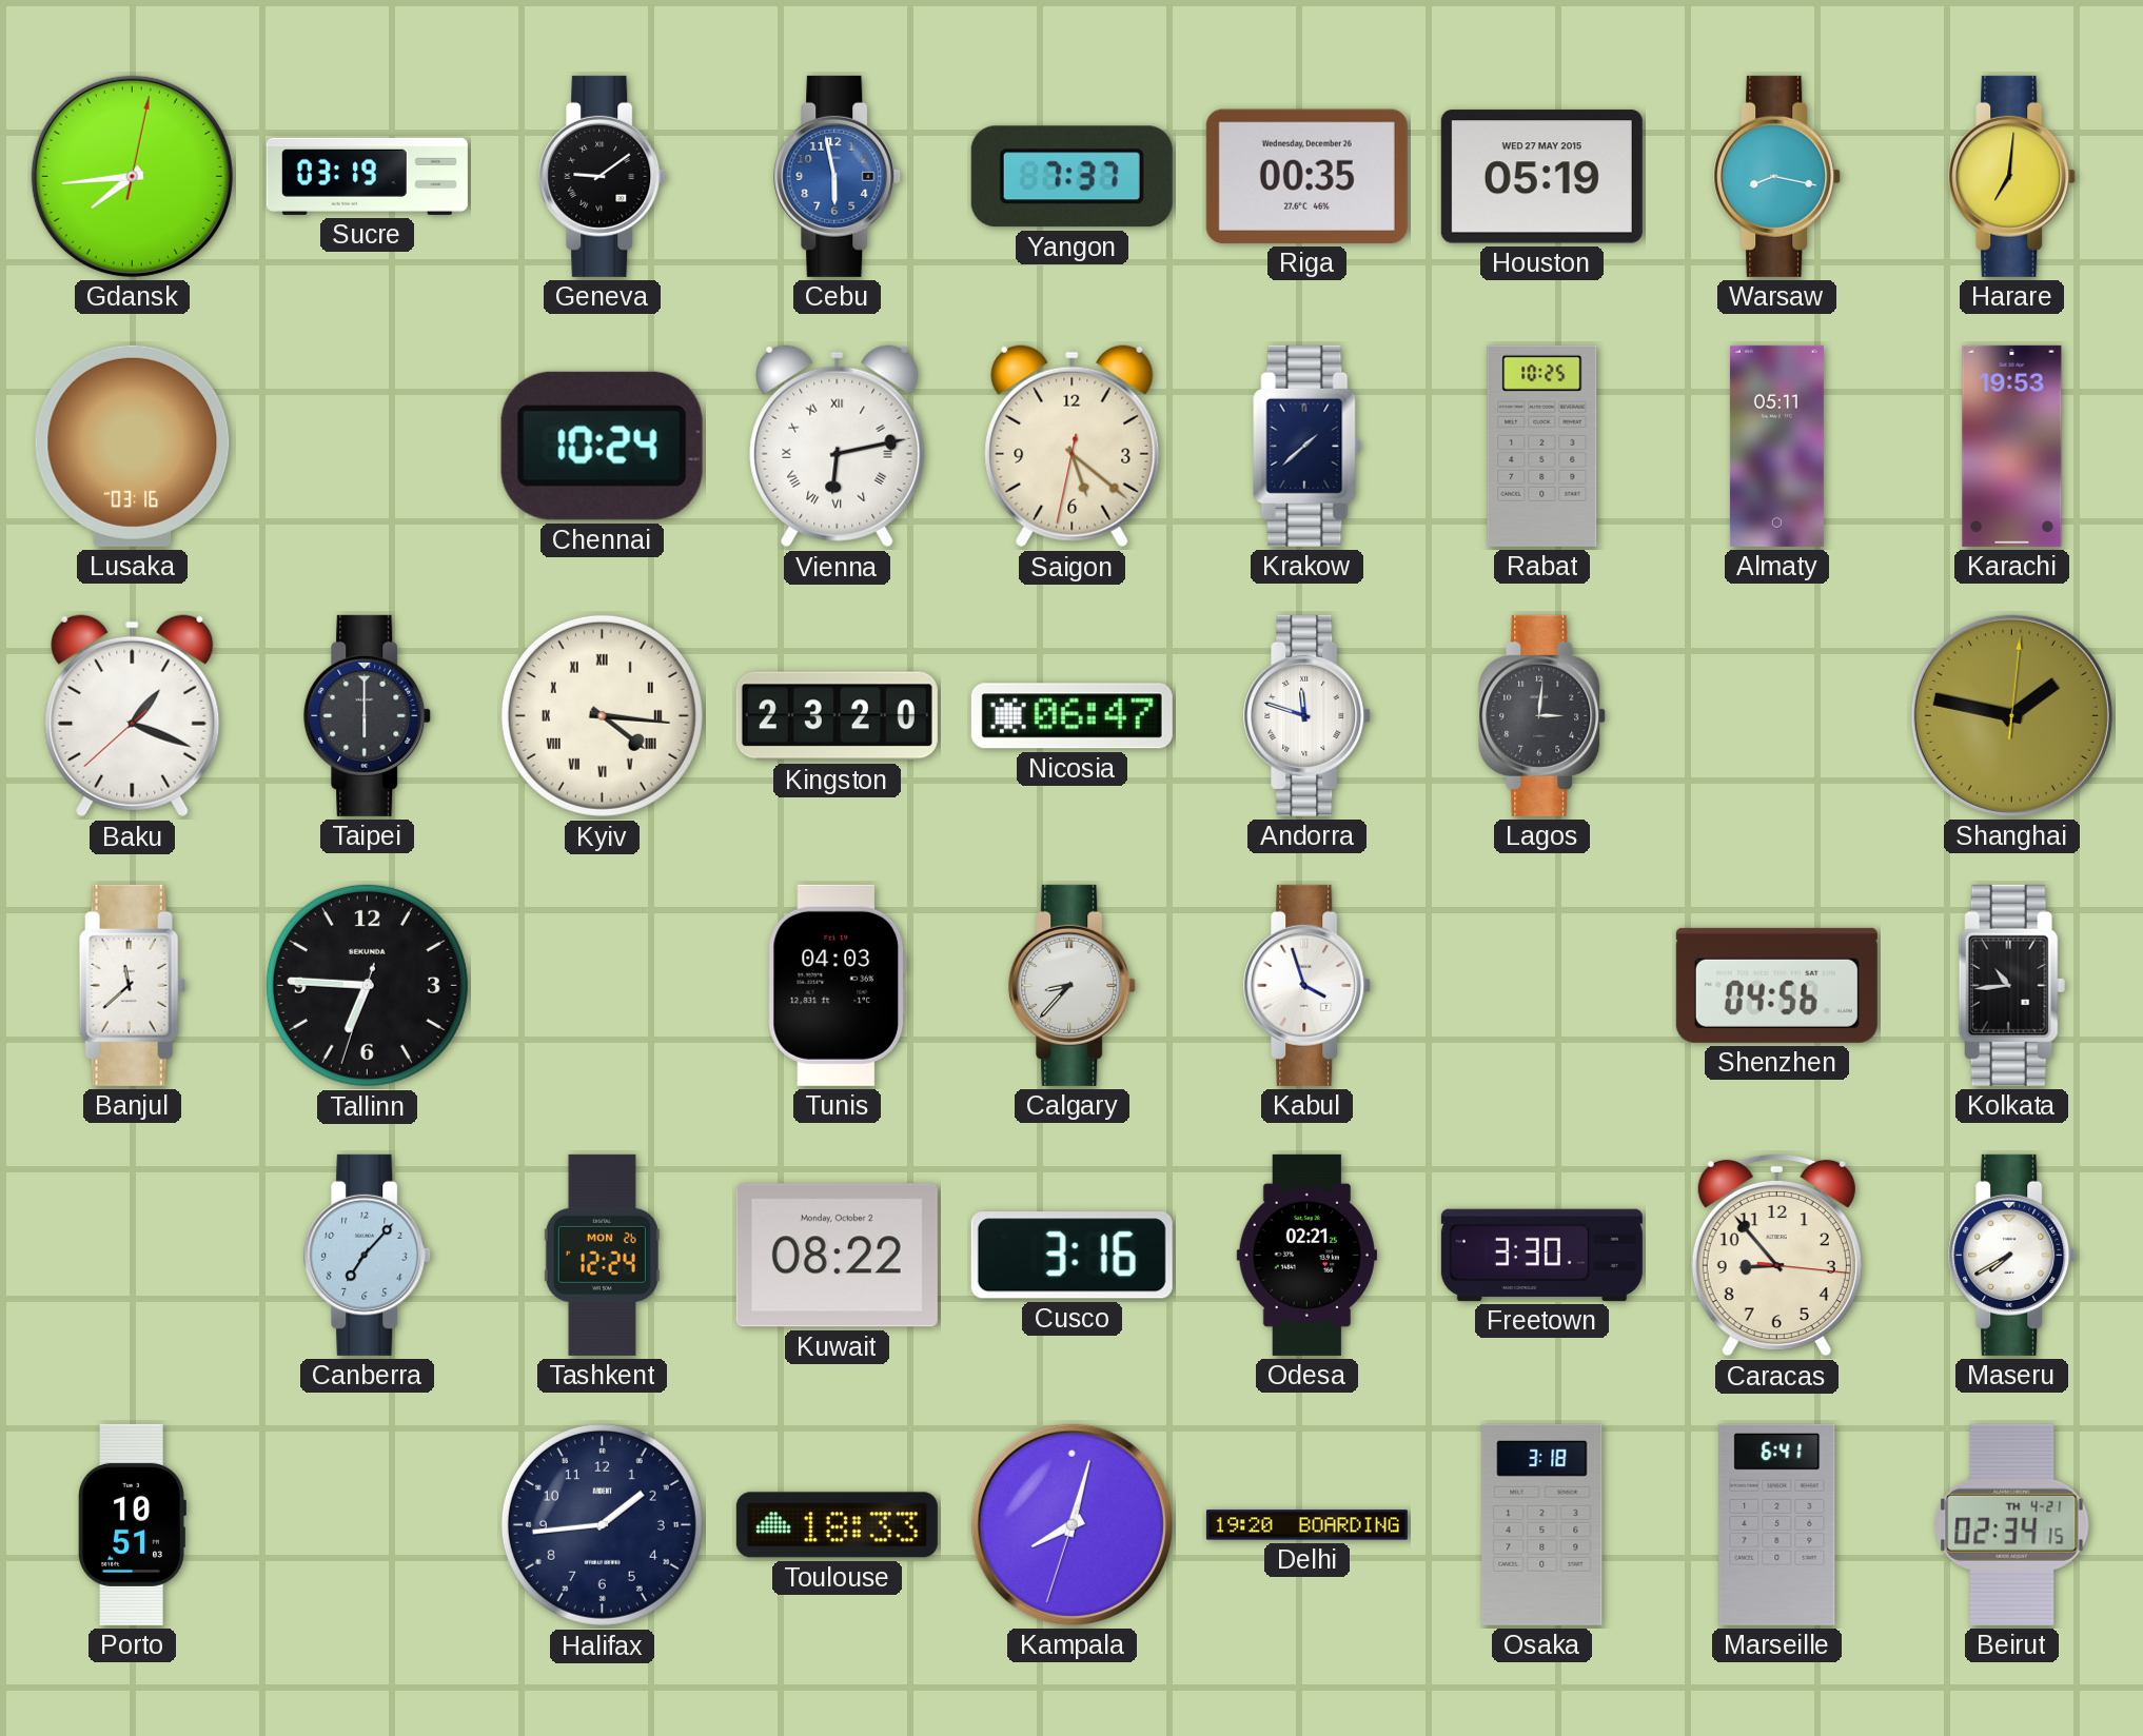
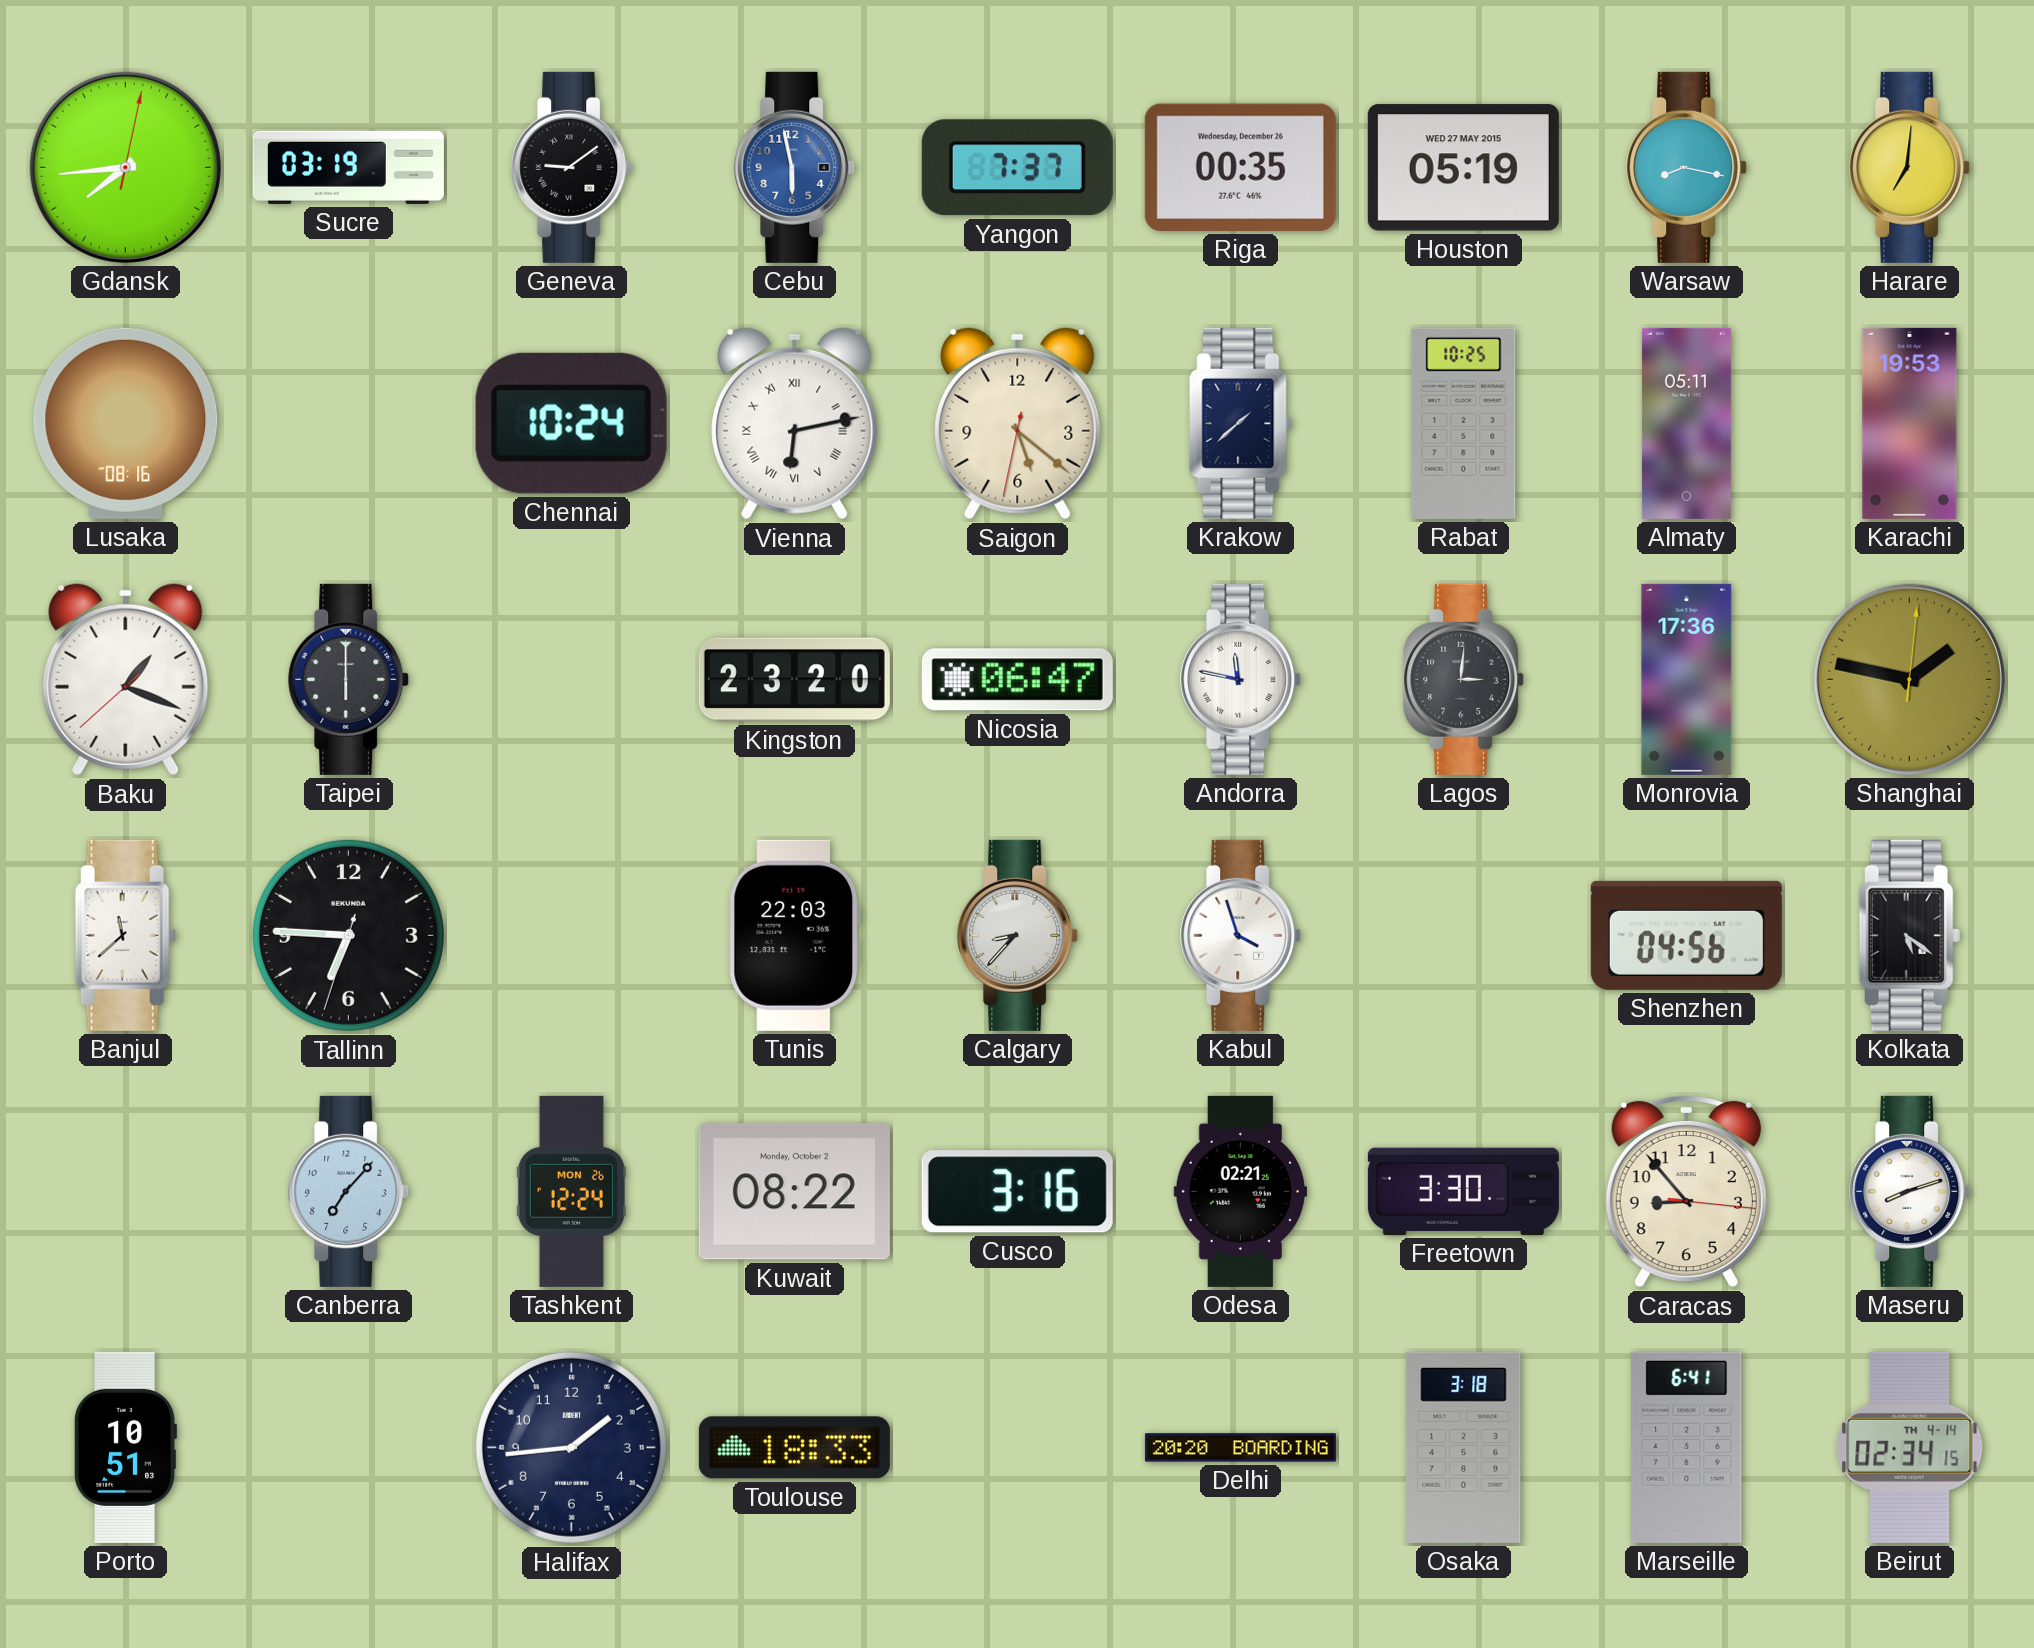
Lusaka: 03:16 -> 08:16 (126, 423)
Kyiv: 4:16 -> none (602, 715)
Andorra: 11:48 -> 11:47 (1241, 679)
Monrovia: none -> 17:36 (1687, 679)
Tunis: 04:03 -> 22:03 (795, 935)
Kolkata: 10:44 -> 5:21 (1909, 935)
Maseru: 7:40 -> 8:12 (1910, 1191)
Kampala: 8:02 -> none (1071, 1524)
Delhi: 19:20 -> 20:20 (1240, 1448)
Beirut date: TH 4-21 -> TH 4-14 (1910, 1447)
